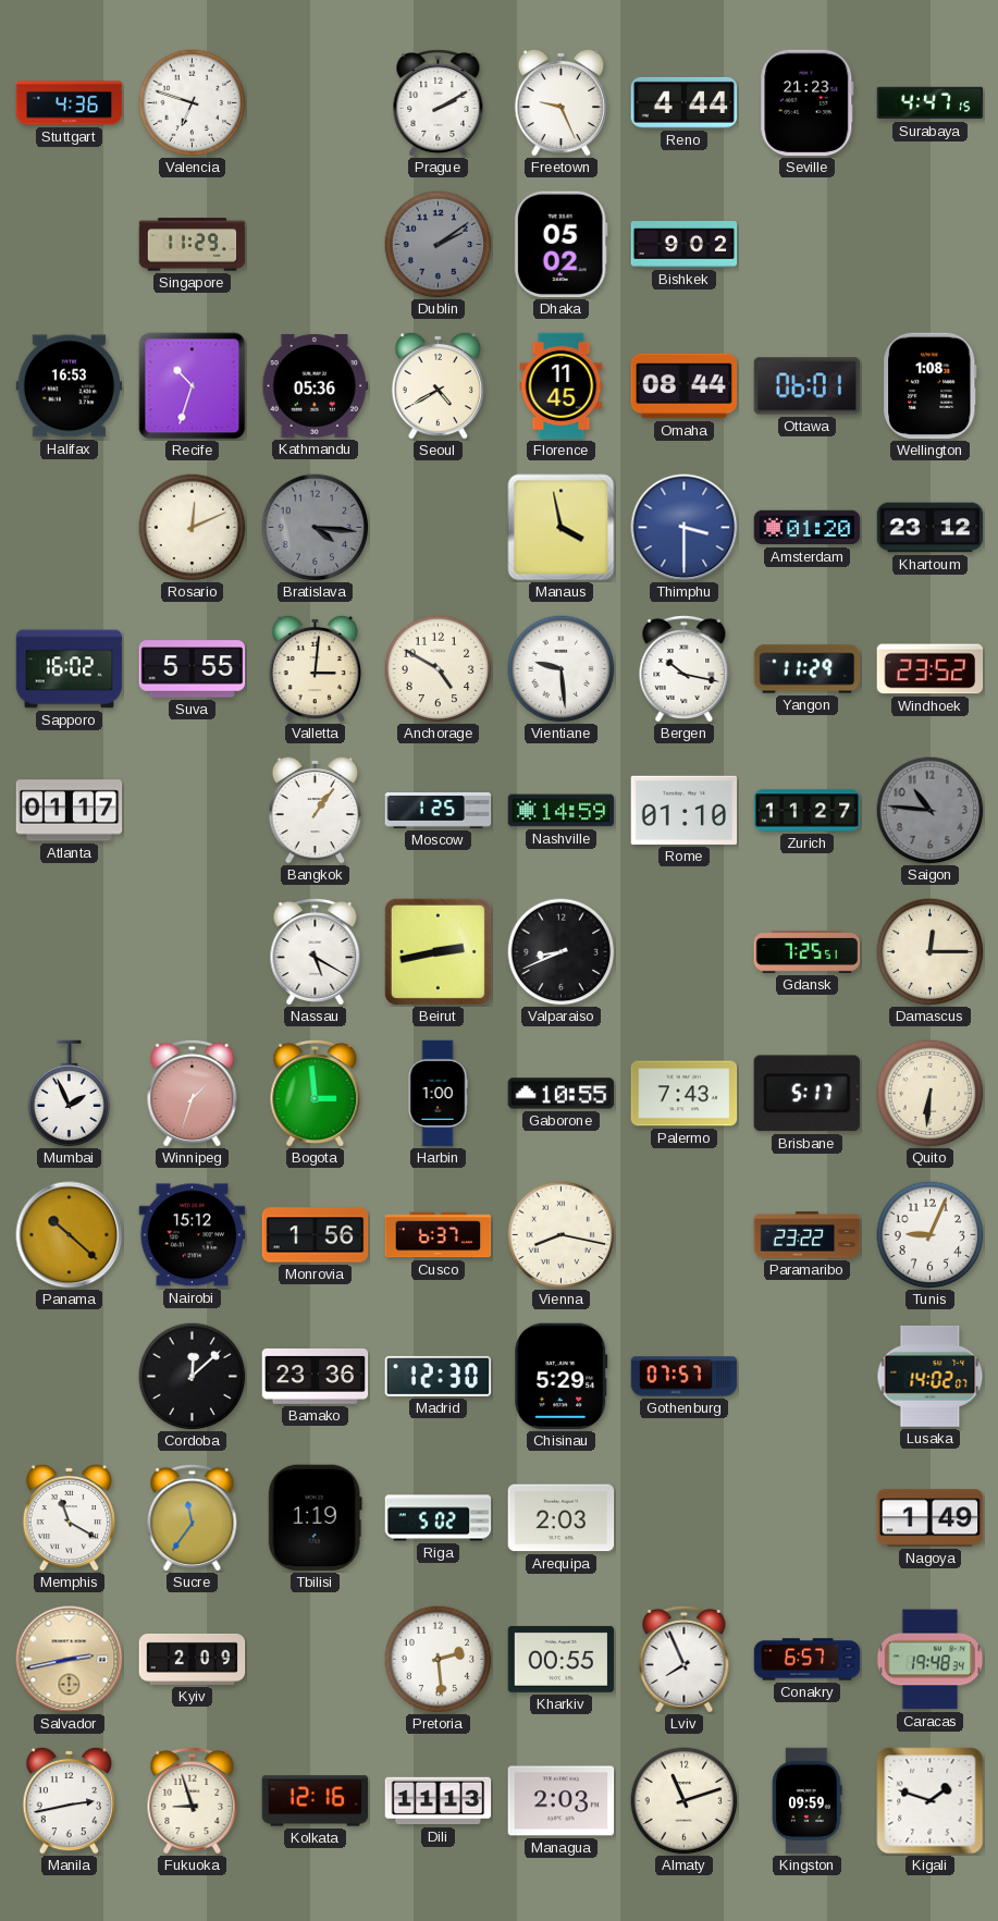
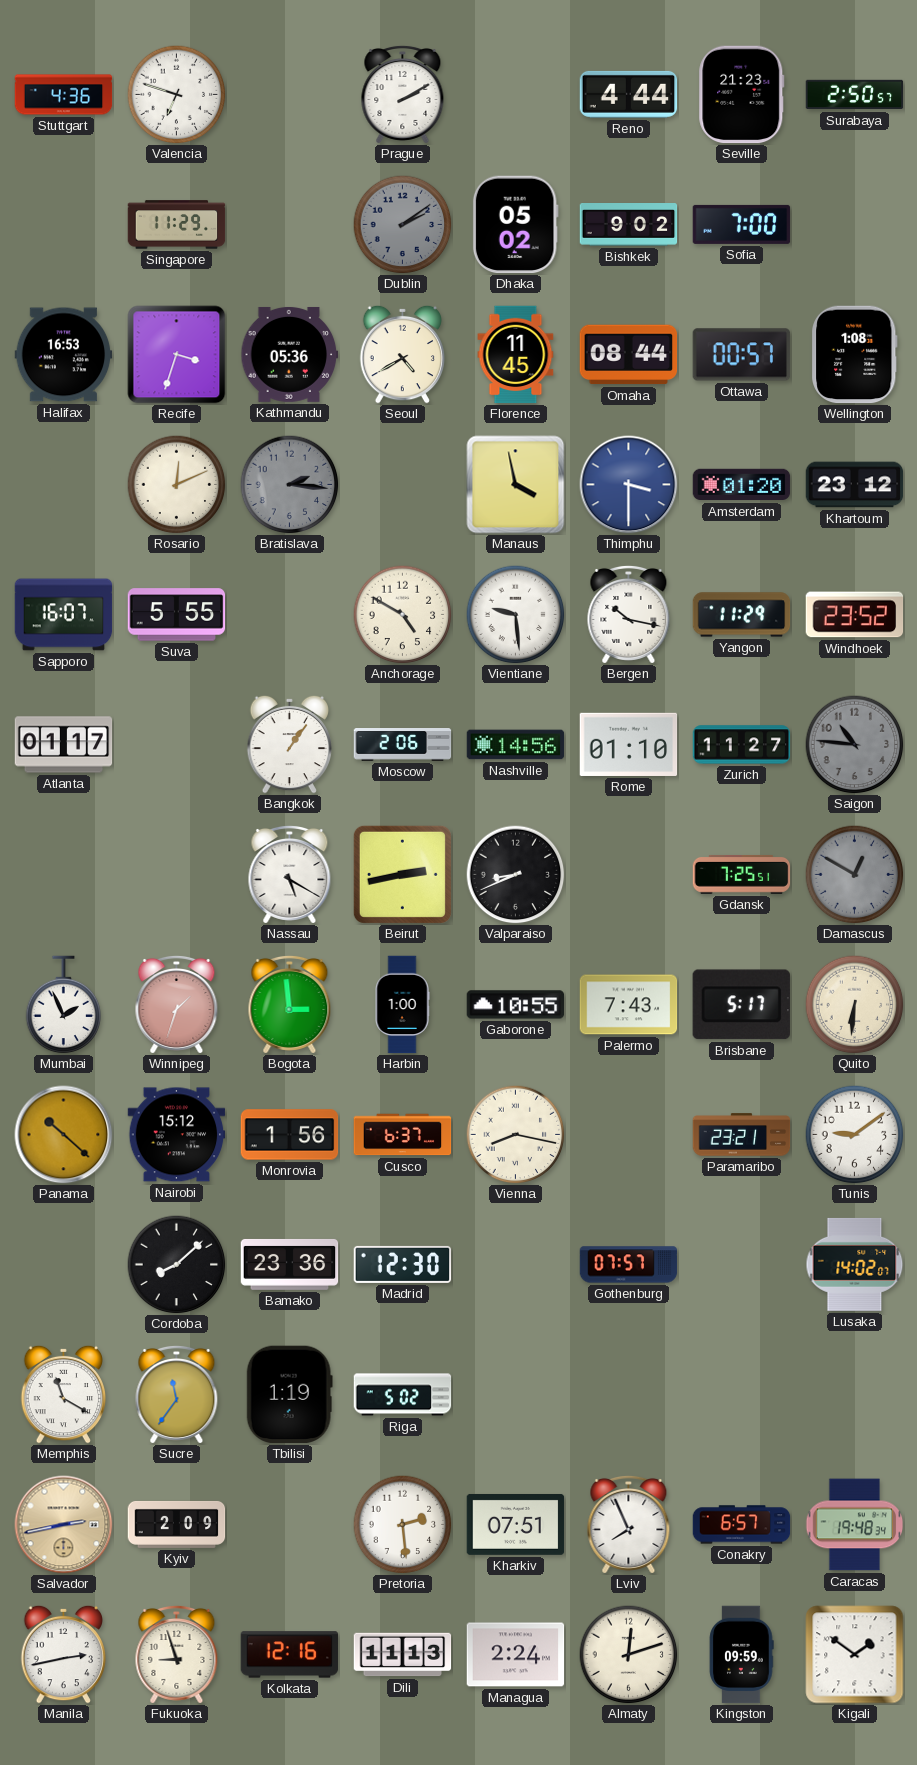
Freetown: 9:26 -> none (562, 102)
Surabaya: 4:47 -> 2:50 (855, 95)
Sofia: none -> 7:00 (742, 224)
Recife: 10:33 -> 3:33 (177, 355)
Ottawa: 06:01 -> 00:57 (742, 355)
Bratislava: 4:16 -> 2:16 (290, 485)
Sapporo: 16:02 -> 16:07 (64, 615)
Valletta: 3:01 -> none (316, 668)
Moscow: 1:25 -> 2:06 (403, 745)
Nashville: 14:59 -> 14:56 (516, 745)
Damascus: 12:15 -> 12:50 (855, 875)
Damascus dial: cream -> grey (855, 875)
Paramaribo: 23:22 -> 23:21 (742, 1135)
Tunis: 9:04 -> 9:09 (855, 1135)
Cordoba: 12:08 -> 8:08 (177, 1265)
Chisinau: 5:29 -> none (562, 1377)
Arequipa: 2:03 -> none (562, 1518)
Nagoya: 1:49 -> none (931, 1518)
Kharkiv: 00:55 -> 07:51 (516, 1524)
Managua: 2:03 -> 2:24 (516, 1655)
Almaty: 11:12 -> 12:12 (629, 1655)
Kigali: 1:48 -> 1:51 (855, 1655)
